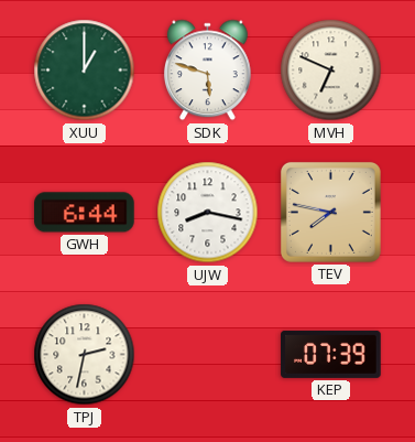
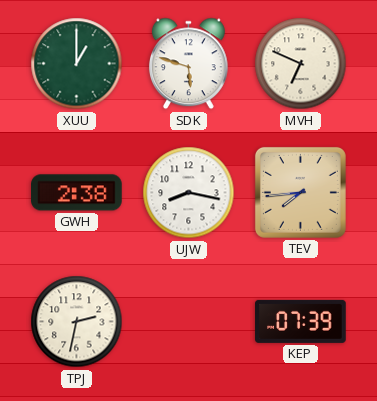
GWH: 6:44 -> 2:38 (77, 193)
TEV: 7:47 -> 7:44 (300, 192)
